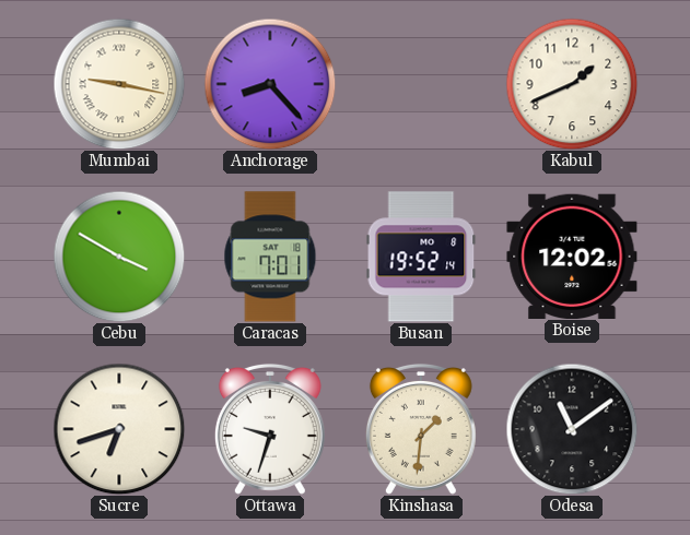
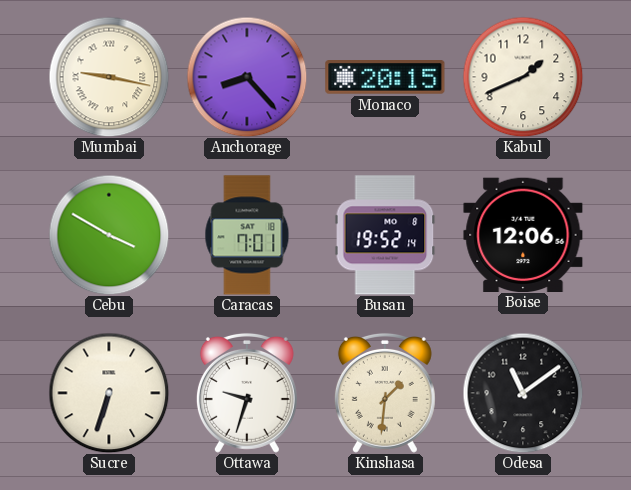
Monaco: none -> 20:15 (385, 78)
Boise: 12:02 -> 12:06 (523, 234)
Sucre: 6:42 -> 6:33 (109, 393)
